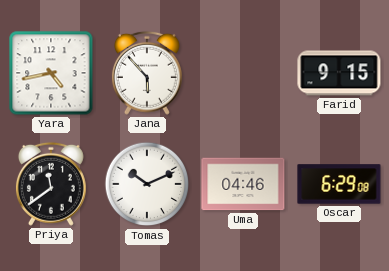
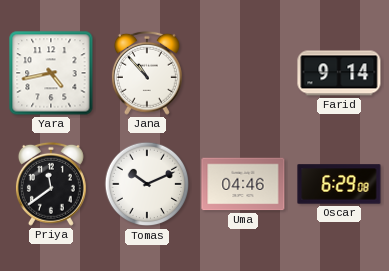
Jana: 5:53 -> 10:53 (147, 73)
Farid: 9:15 -> 9:14 (339, 73)
